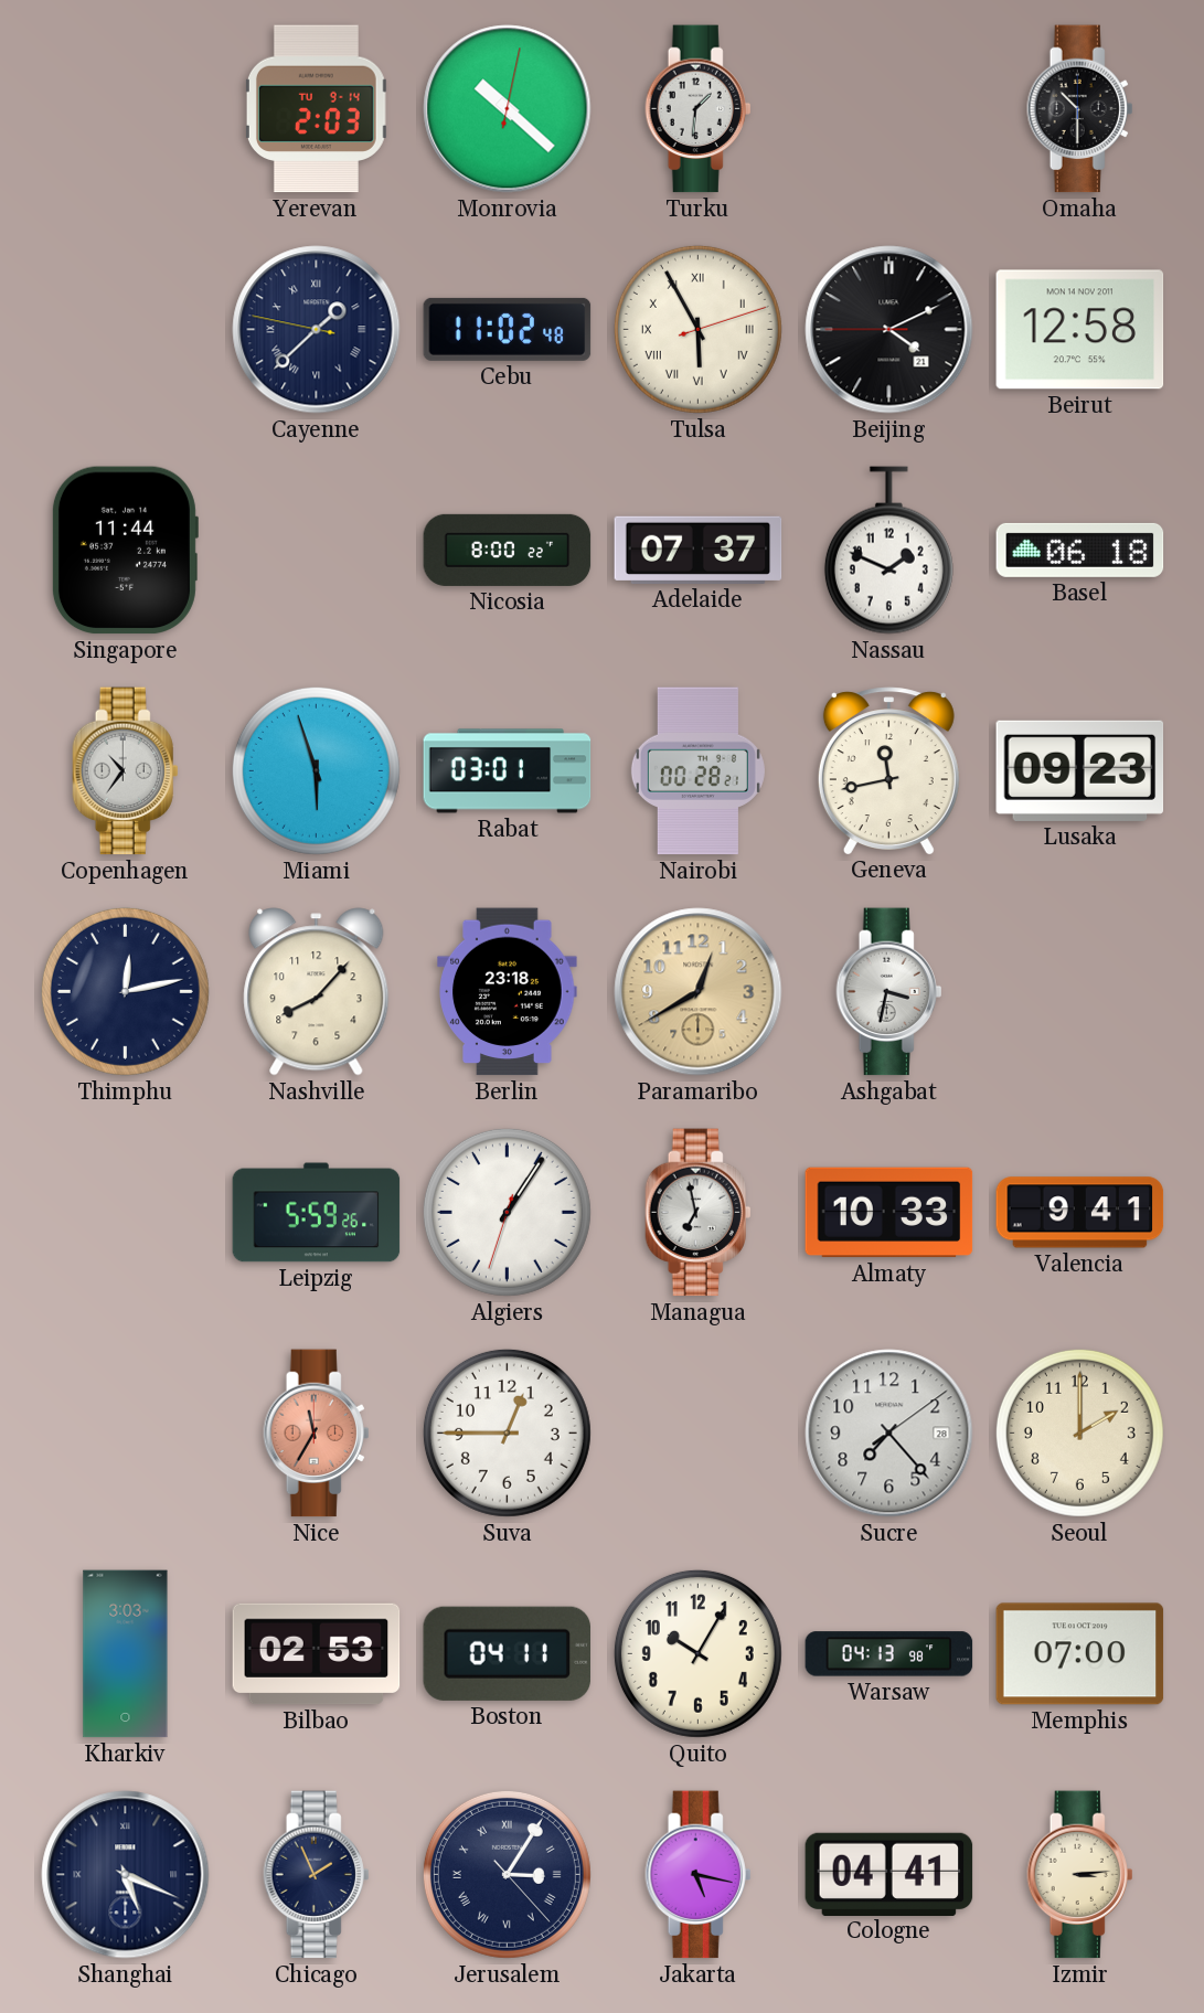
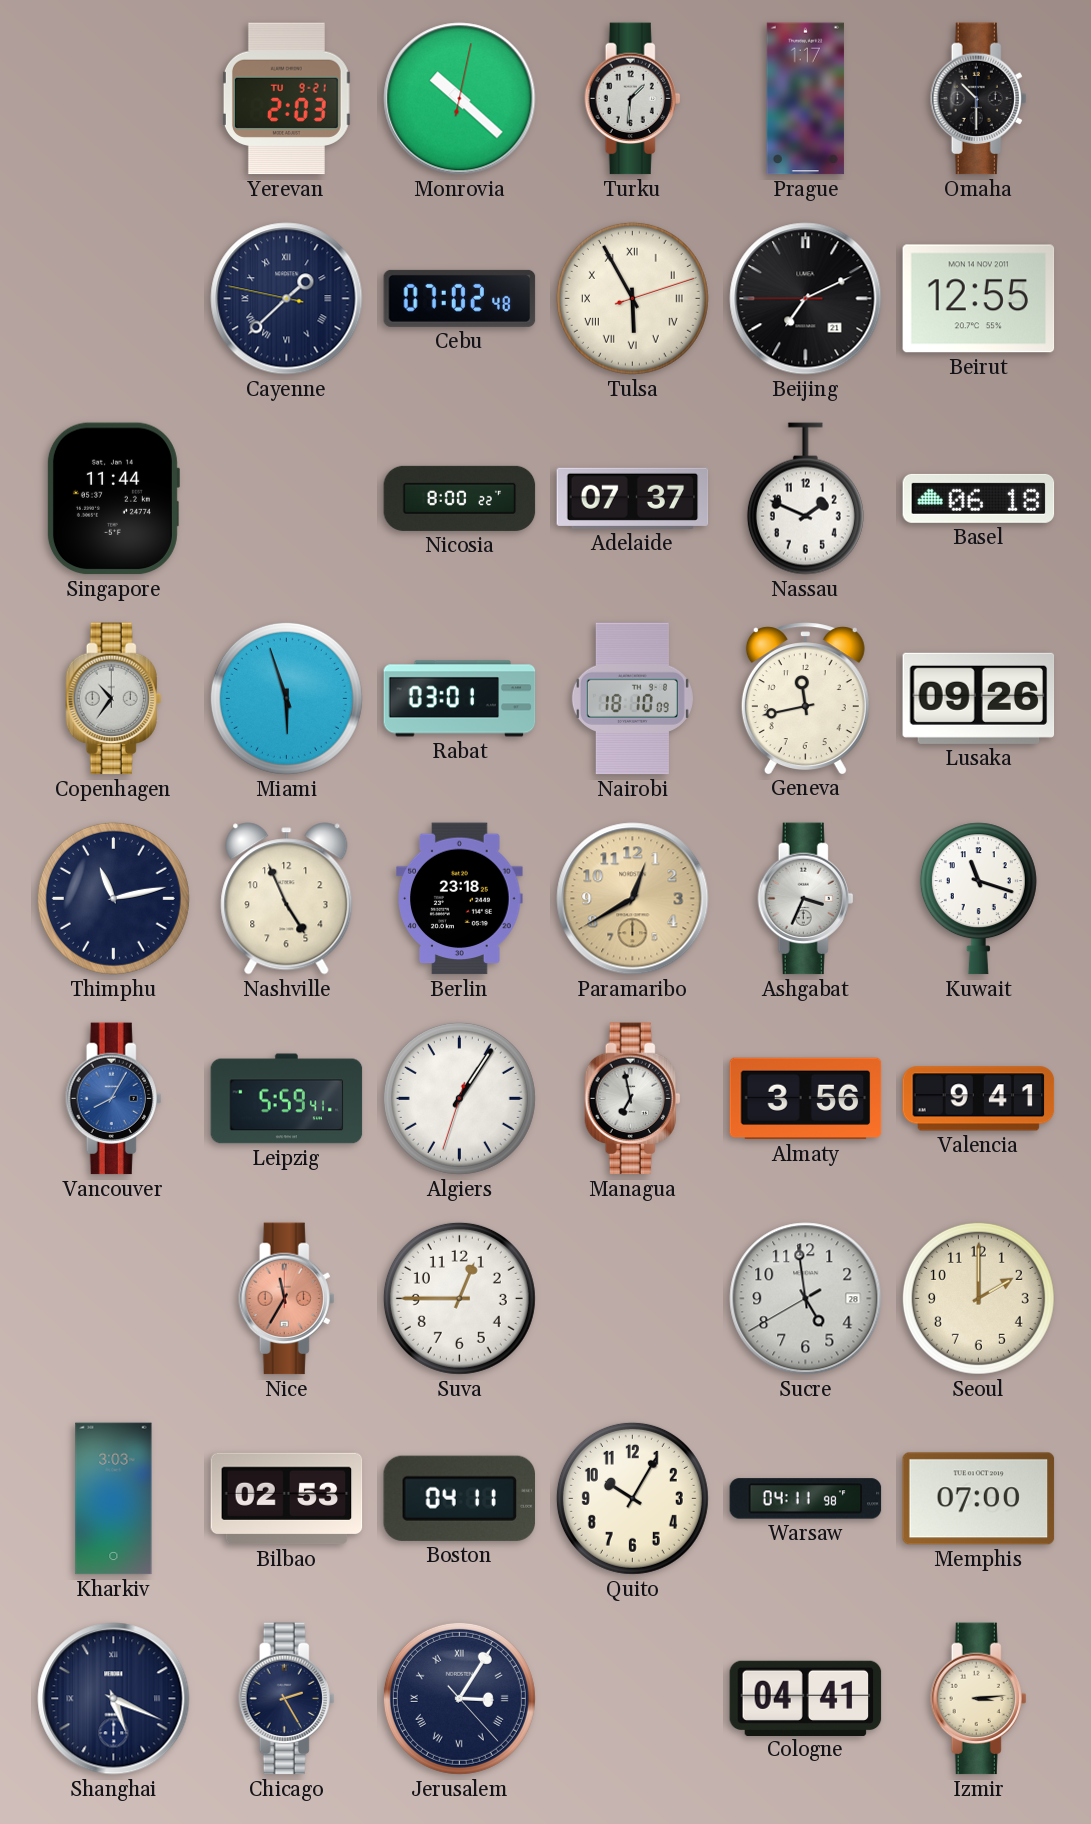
Yerevan date: TU 9-14 -> TU 9-21 (286, 99)
Prague: none -> 1:17 (805, 99)
Cebu: 11:02 -> 07:02 (460, 298)
Beijing: 4:10 -> 7:10 (806, 299)
Beirut: 12:58 -> 12:55 (979, 299)
Nairobi: 00:28 -> 18:10 (632, 699)
Lusaka: 09:23 -> 09:26 (979, 698)
Thimphu: 12:13 -> 11:13 (113, 898)
Nashville: 8:07 -> 4:56 (287, 899)
Ashgabat: 3:32 -> 3:34 (806, 899)
Kuwait: none -> 11:18 (978, 899)
Vancouver: none -> 8:05 (114, 1099)
Leipzig: 5:59:26 -> 5:59:41 (287, 1099)
Almaty: 10:33 -> 3:56 (806, 1099)
Sucre: 7:23 -> 4:58 (806, 1299)
Warsaw: 04:13 -> 04:11 (806, 1499)
Chicago: 1:56 -> 2:25 (287, 1699)
Jakarta: 5:17 -> none (699, 1875)
